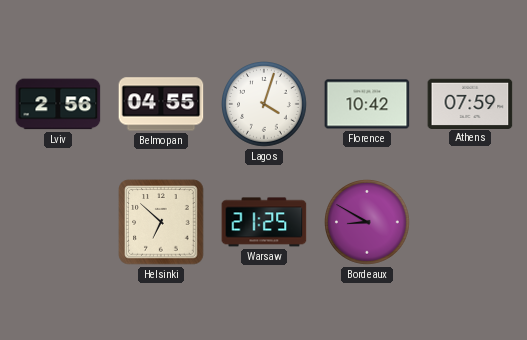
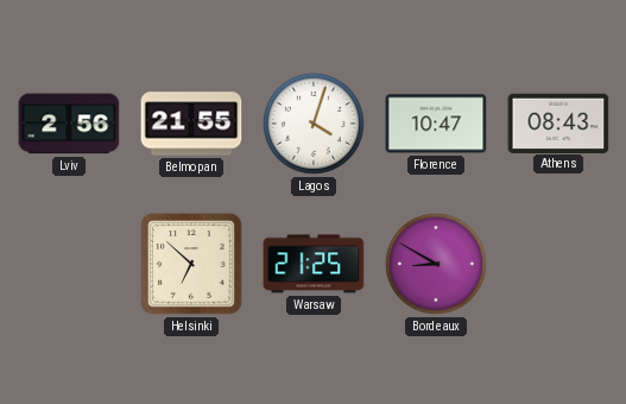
Belmopan: 04:55 -> 21:55 (191, 124)
Florence: 10:42 -> 10:47 (436, 124)
Athens: 07:59 -> 08:43 (558, 122)
